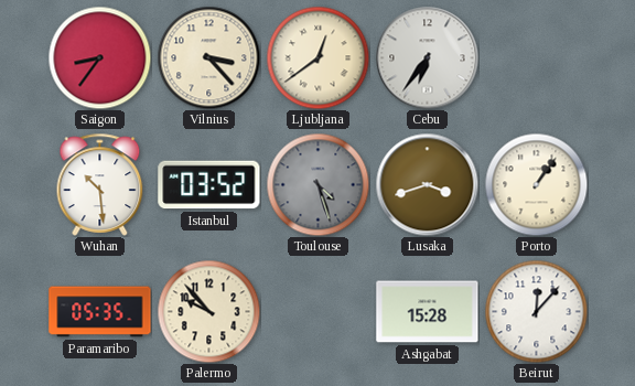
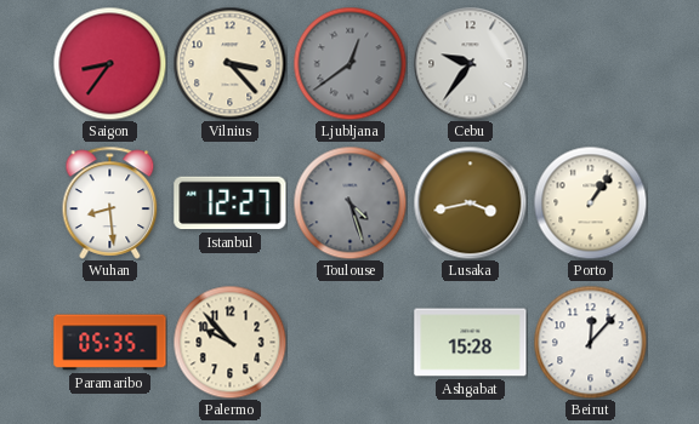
Ljubljana dial: cream -> grey (349, 63)
Cebu: 6:36 -> 9:36 (470, 63)
Wuhan: 10:29 -> 8:29 (110, 202)
Istanbul: 03:52 -> 12:27 (231, 204)
Lusaka: 3:42 -> 3:43 (470, 202)
